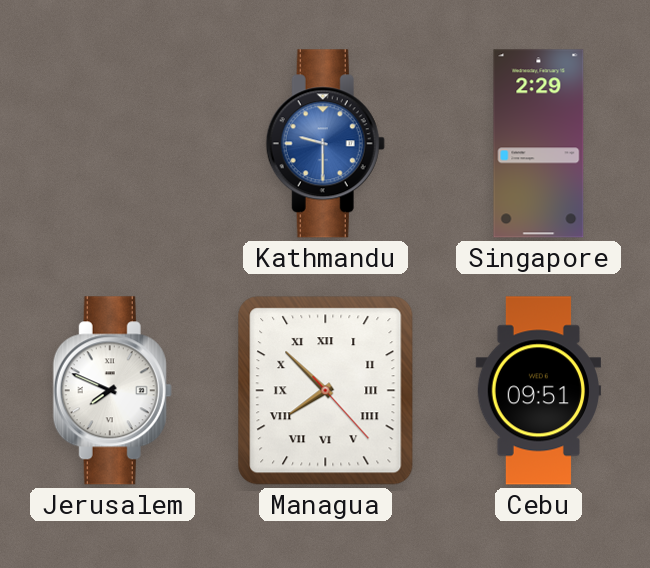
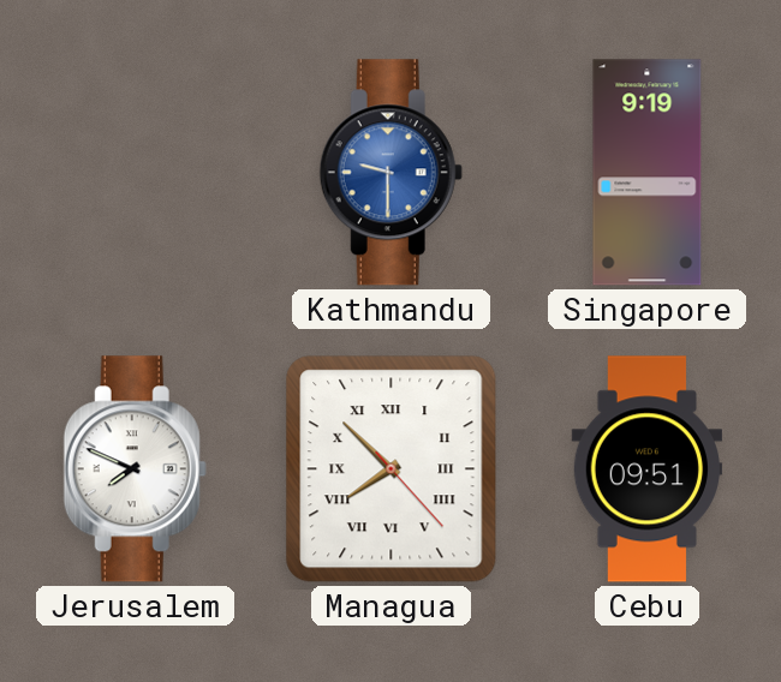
Singapore: 2:29 -> 9:19 (648, 173)
